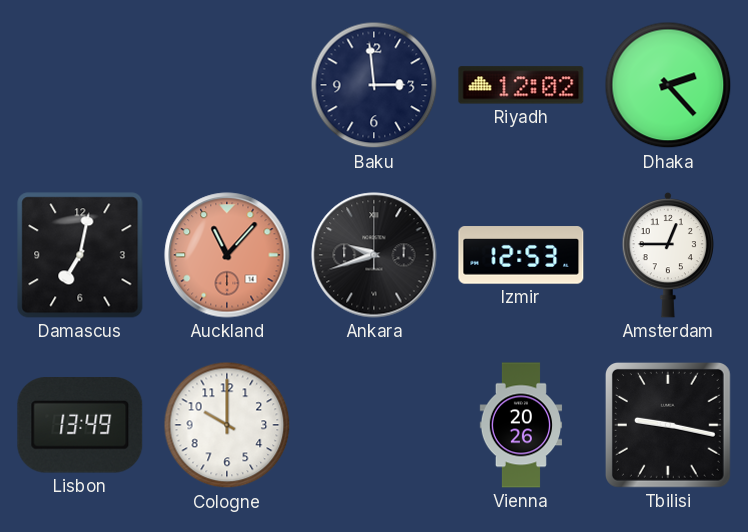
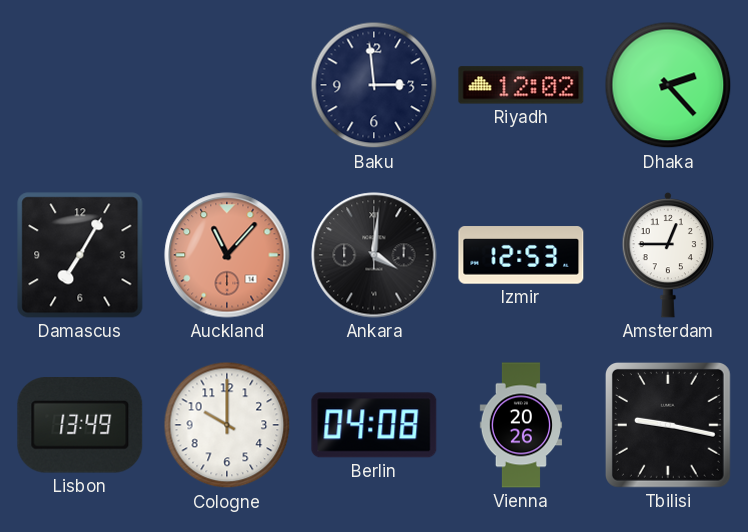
Damascus: 7:02 -> 7:05 (80, 255)
Ankara: 9:42 -> 4:01 (374, 255)
Berlin: none -> 04:08 (374, 425)
